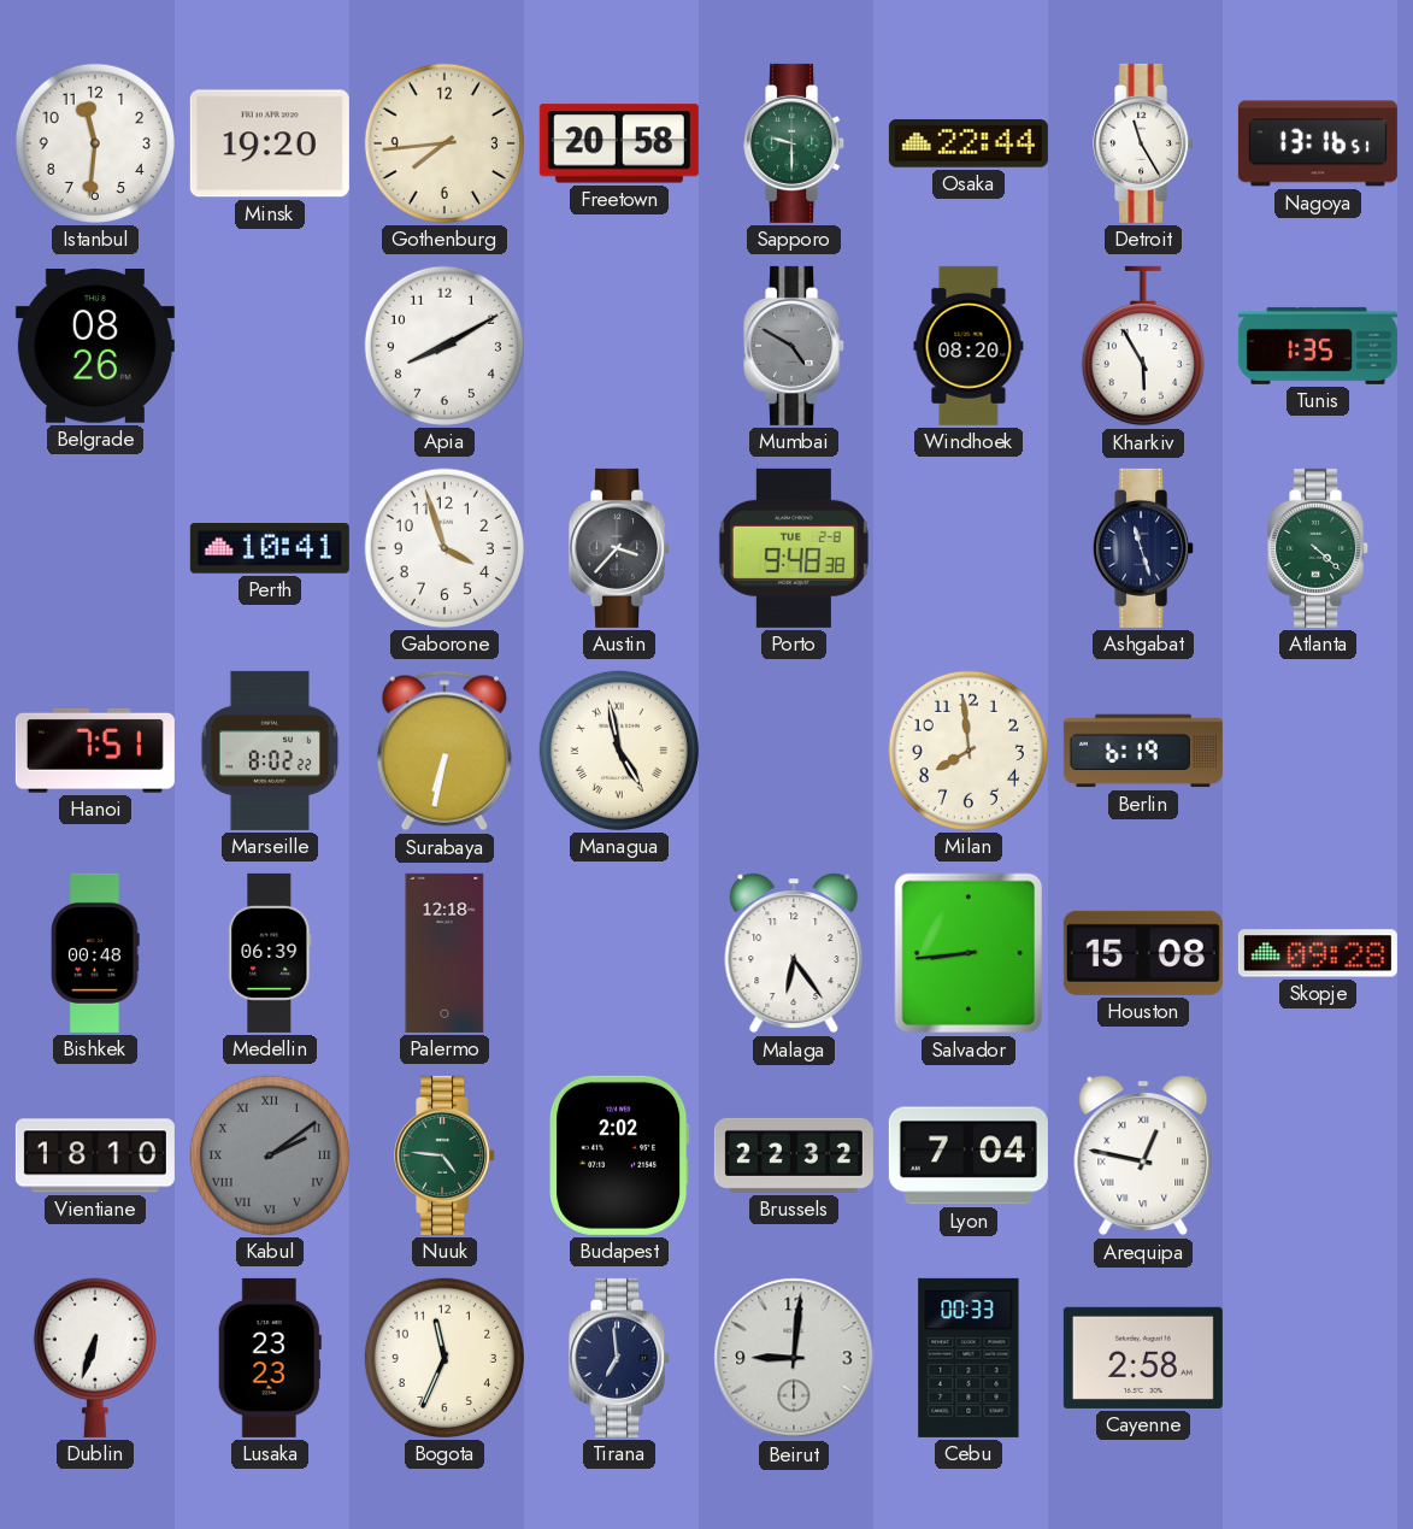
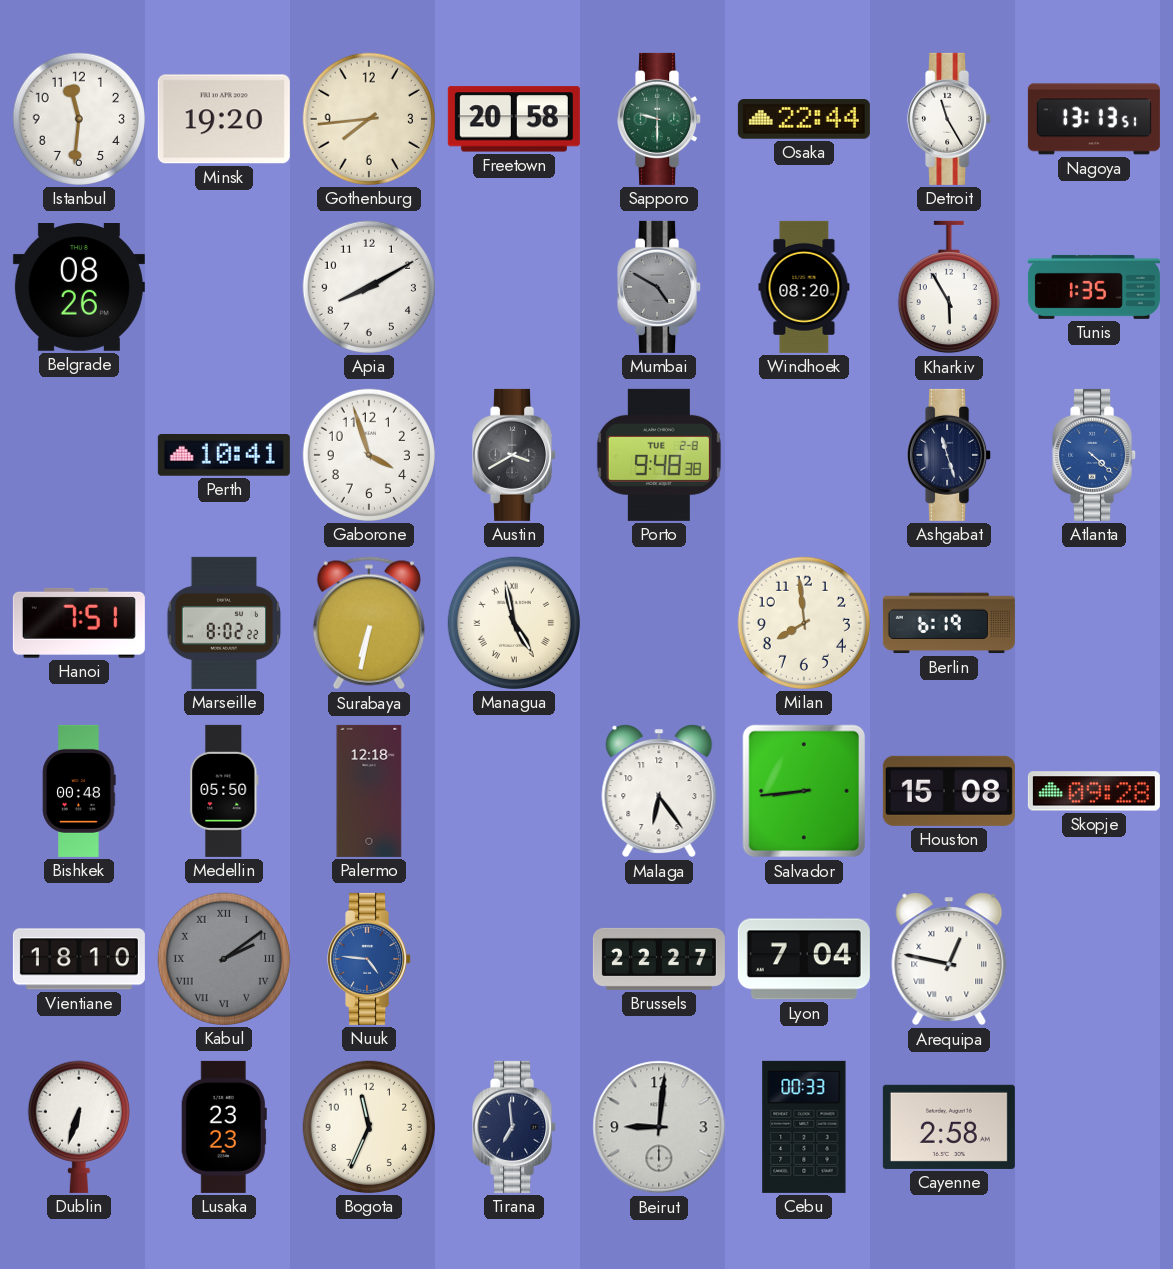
Nagoya: 13:16 -> 13:13 (1094, 119)
Austin: 3:37 -> 3:40 (515, 455)
Atlanta dial: green -> blue (1095, 455)
Medellin: 06:39 -> 05:50 (224, 791)
Nuuk dial: green -> blue (370, 959)
Budapest: 2:02 -> none (620, 1155)
Brussels: 22:32 -> 22:27 (659, 959)
